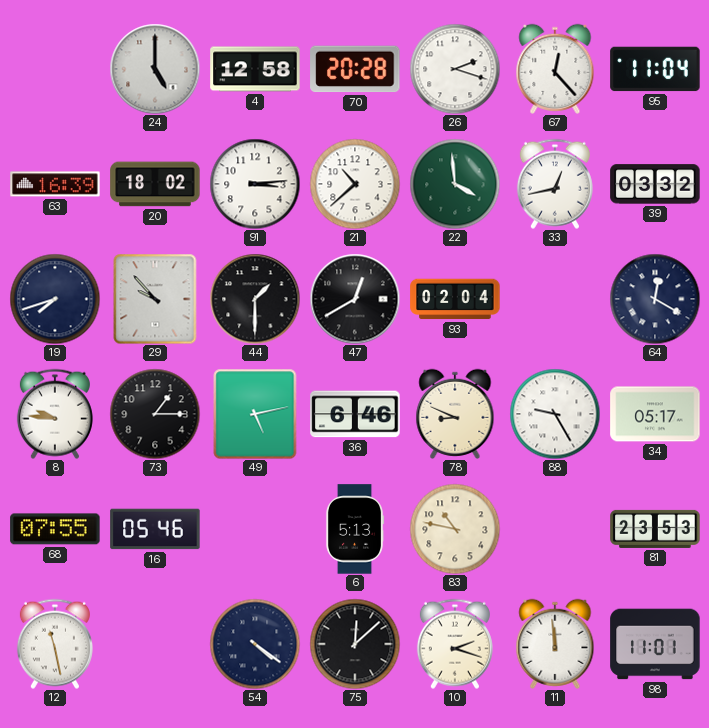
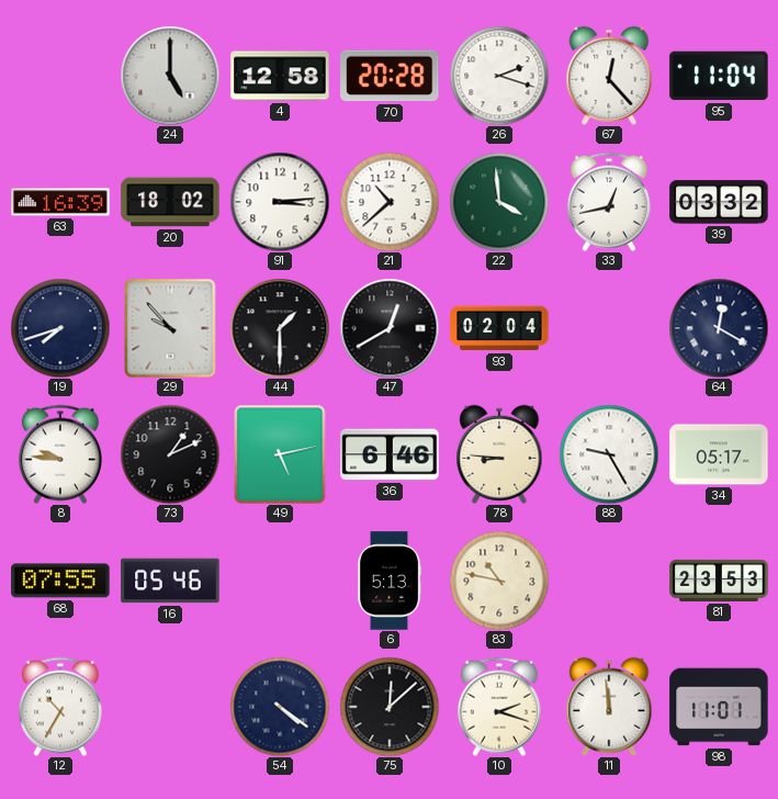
73: 1:15 -> 1:11 (170, 454)
78: 8:49 -> 8:46 (499, 454)
12: 11:28 -> 10:35 (60, 707)
